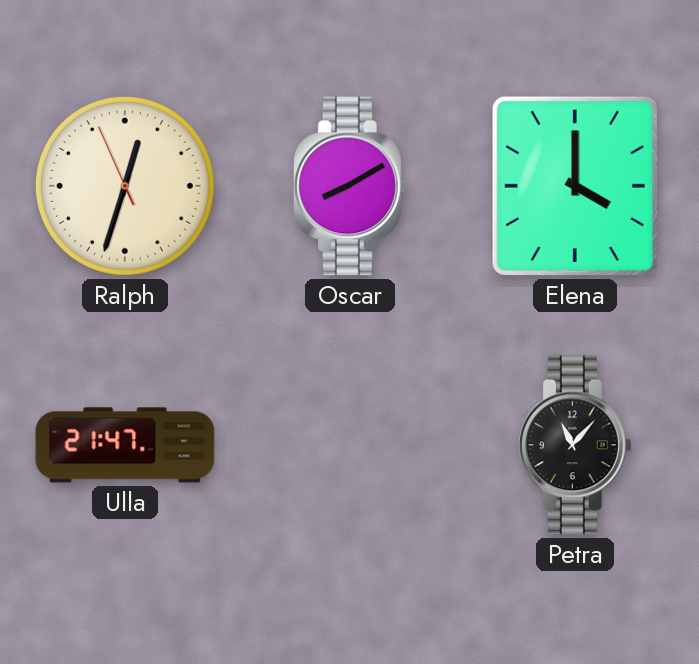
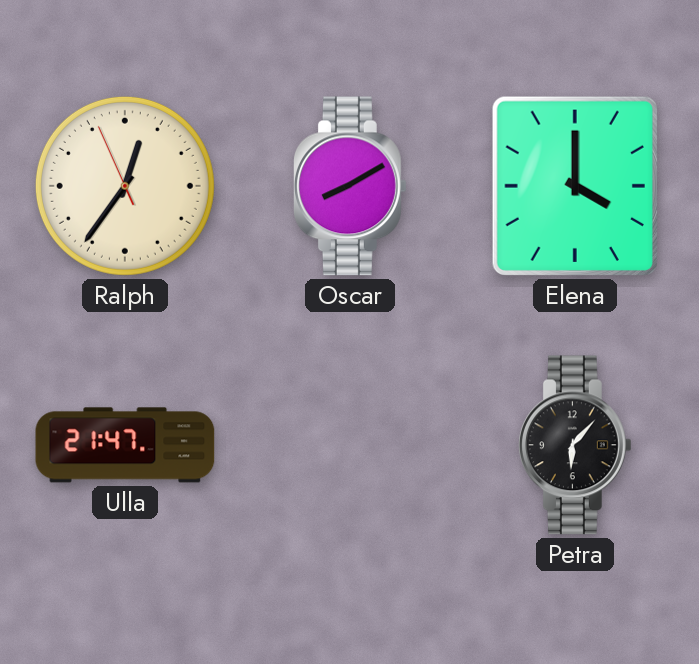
Ralph: 12:32 -> 12:35 (125, 186)
Petra: 11:07 -> 6:07 (575, 445)
